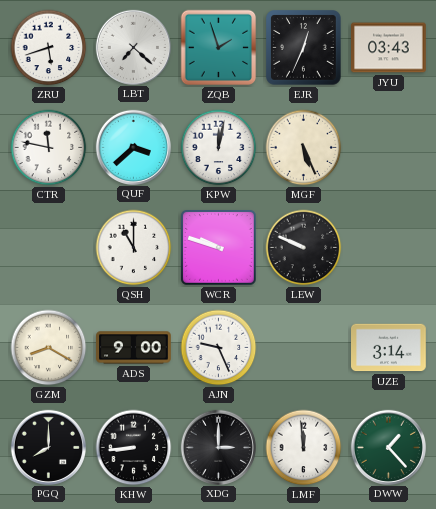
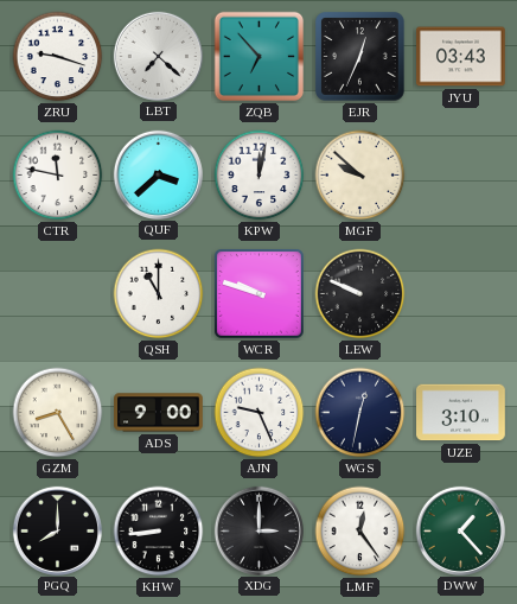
ZRU: 5:42 -> 9:18 (58, 57)
ZQB: 1:57 -> 6:53 (260, 57)
MGF: 5:26 -> 9:52 (360, 176)
GZM: 8:20 -> 8:25 (58, 413)
WGS: none -> 12:32 (360, 413)
UZE: 3:14 -> 3:10 (461, 413)
LMF: 11:59 -> 12:24 (360, 532)
